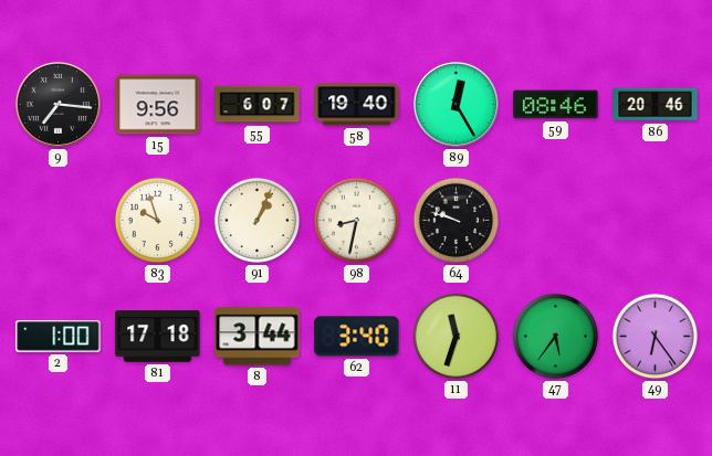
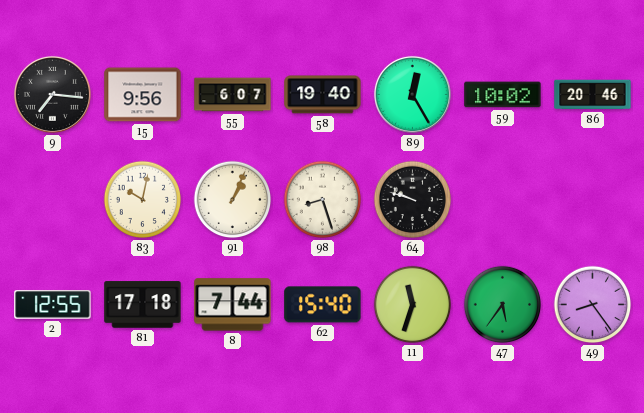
59: 08:46 -> 10:02 (503, 95)
83: 9:57 -> 10:02 (143, 200)
98: 8:32 -> 8:27 (323, 200)
2: 1:00 -> 12:55 (53, 305)
8: 3:44 -> 7:44 (233, 305)
62: 3:40 -> 15:40 (323, 305)
49: 6:24 -> 8:24 (593, 305)
